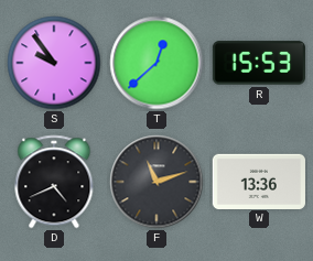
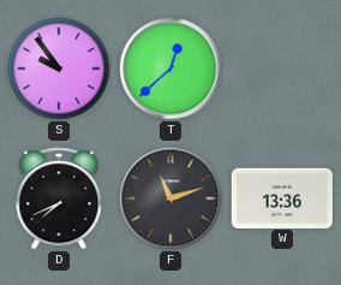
R: 15:53 -> none (259, 63)
D: 4:41 -> 7:41 (59, 198)
